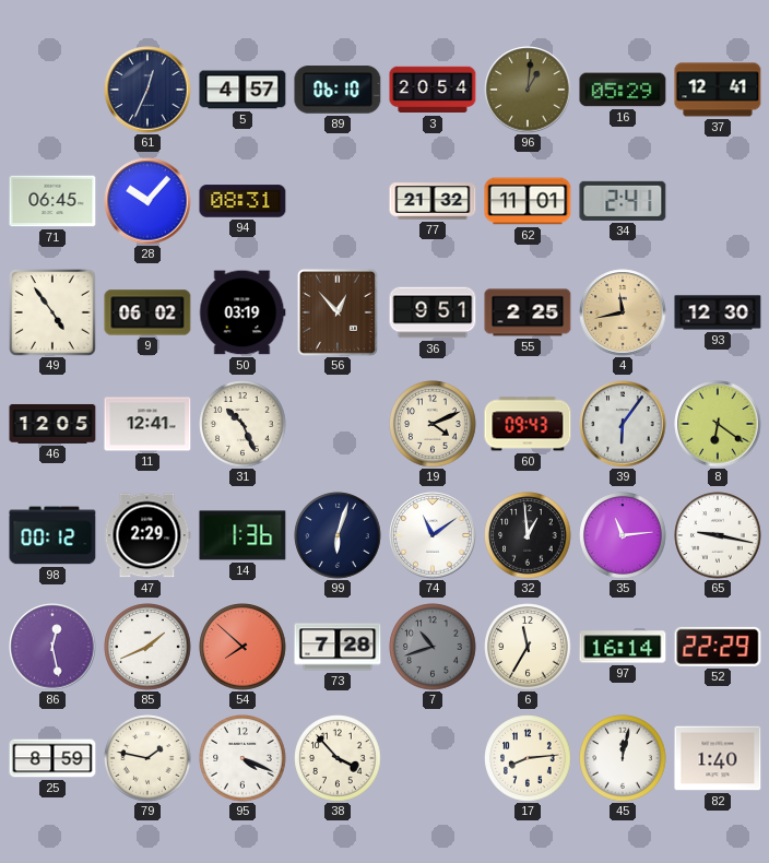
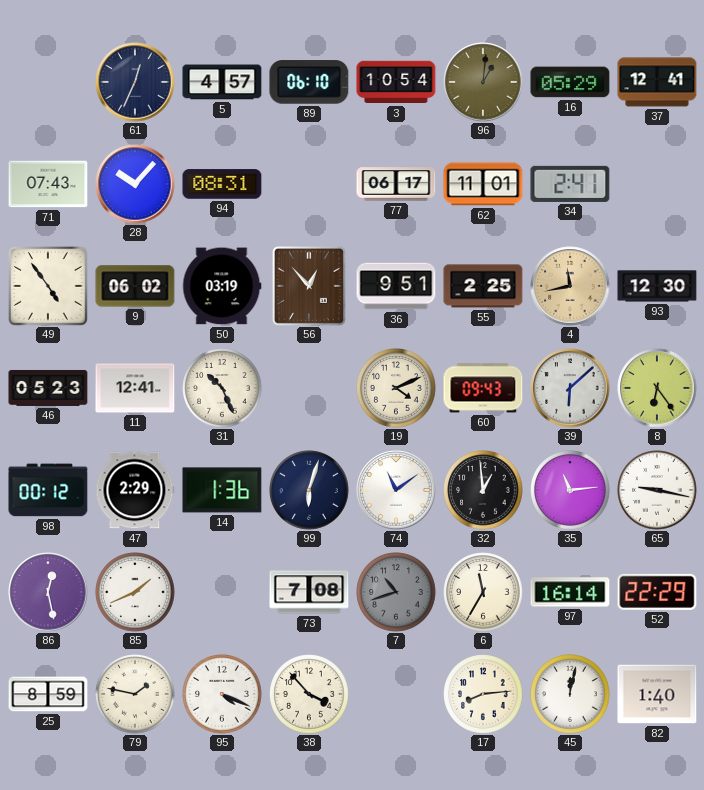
3: 20:54 -> 10:54 (396, 82)
71: 06:45 -> 07:43 (48, 184)
77: 21:32 -> 06:17 (396, 184)
46: 12:05 -> 05:23 (48, 388)
39: 6:06 -> 6:08 (570, 388)
8: 6:21 -> 6:24 (657, 388)
54: 7:52 -> none (242, 647)
73: 7:28 -> 7:08 (309, 592)
